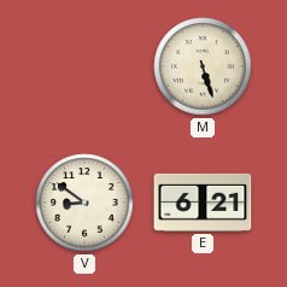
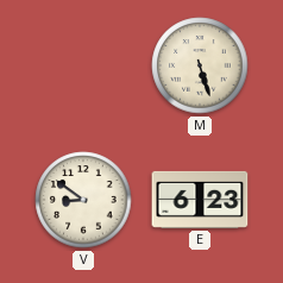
E: 6:21 -> 6:23 (200, 200)
